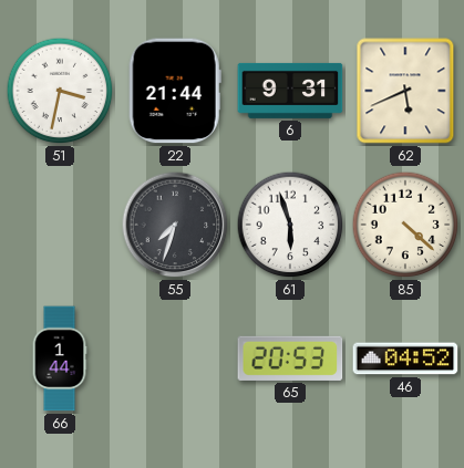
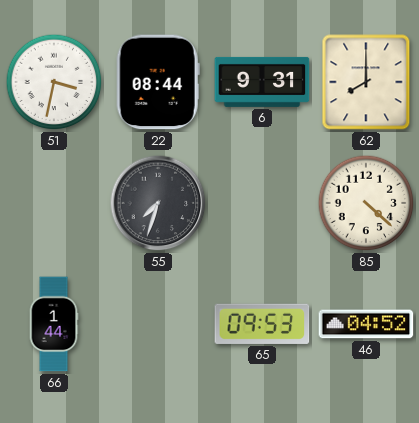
22: 21:44 -> 08:44 (158, 82)
62: 5:41 -> 8:00 (366, 82)
61: 5:57 -> none (290, 225)
65: 20:53 -> 09:53 (262, 324)
